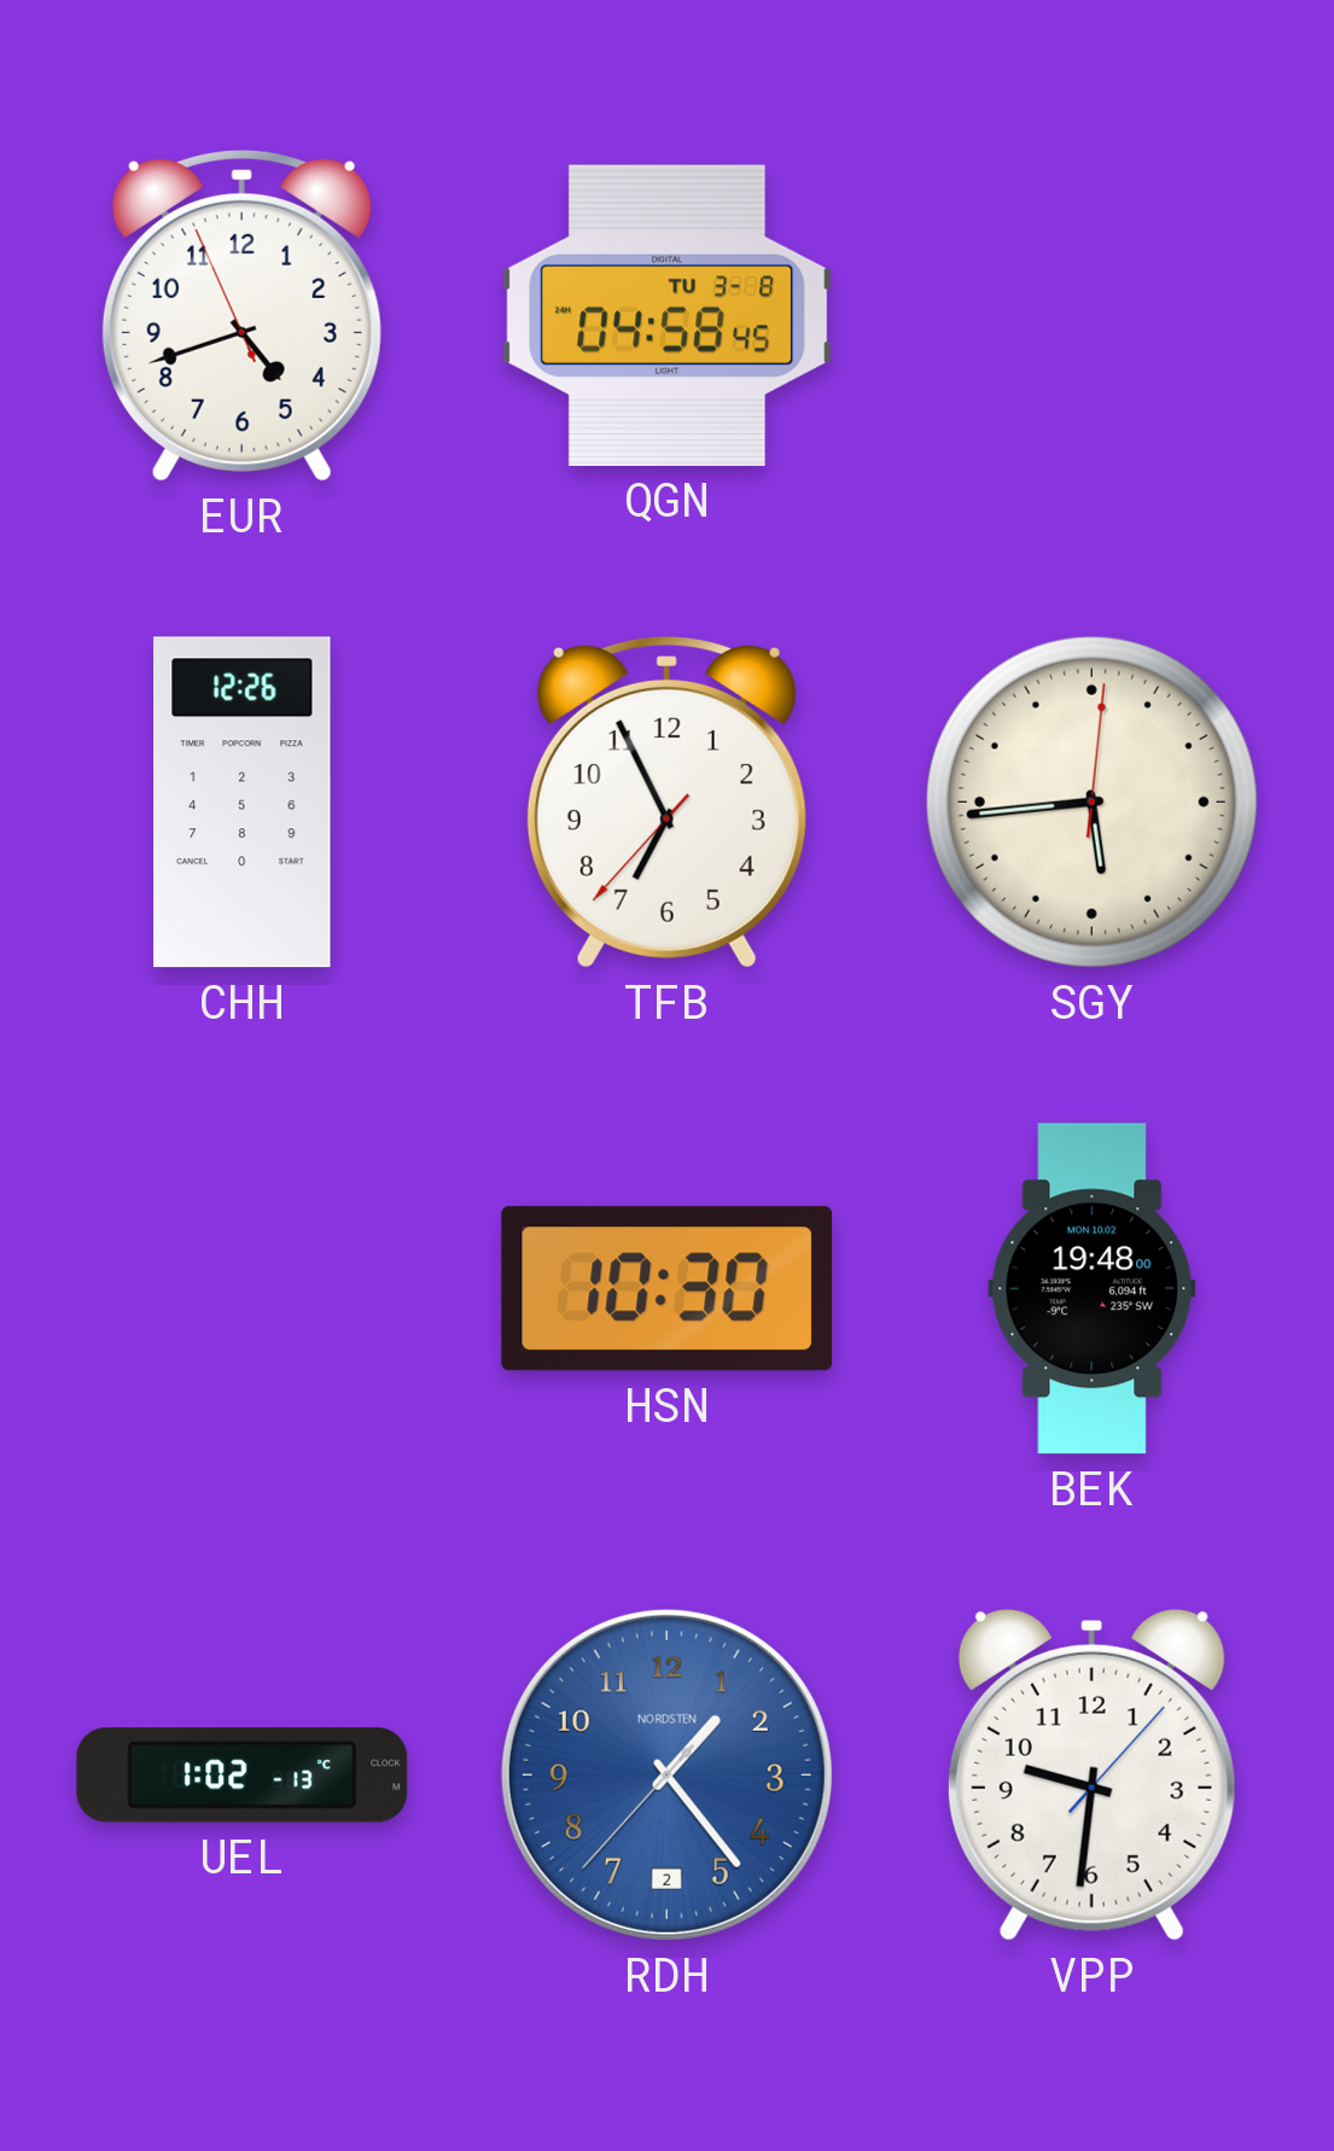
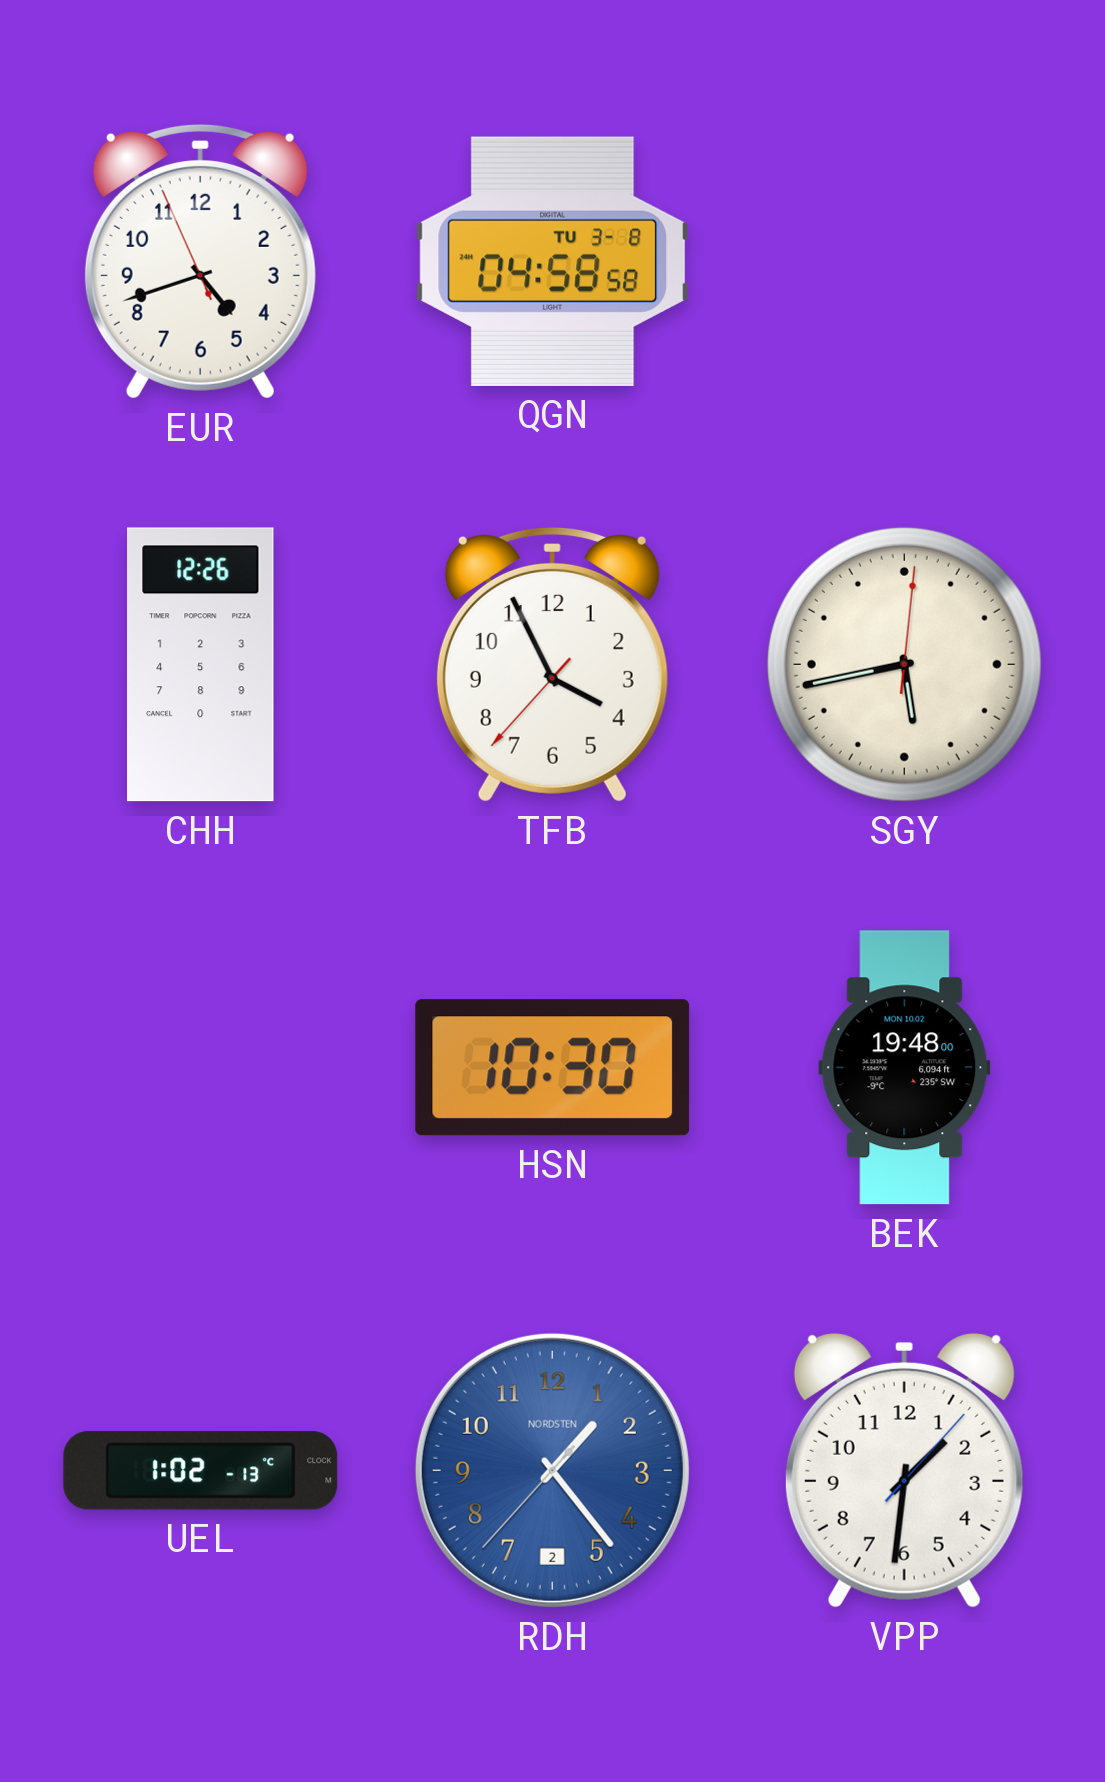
QGN: 04:58:45 -> 04:58:58 (553, 261)
TFB: 6:55 -> 3:55 (552, 664)
SGY: 5:44 -> 5:43 (904, 664)
VPP: 9:31 -> 1:31 (904, 1470)
